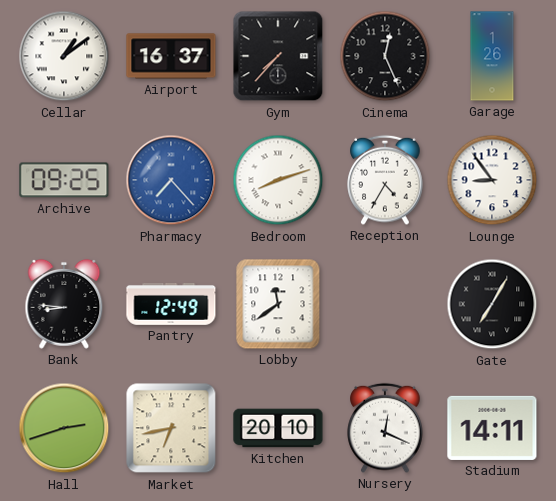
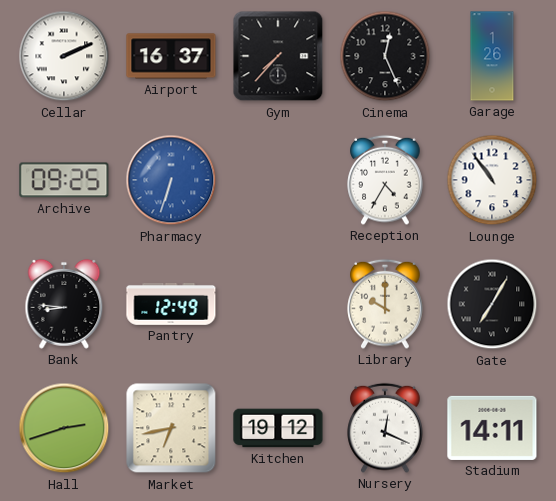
Cellar: 1:09 -> 2:11 (64, 56)
Pharmacy: 7:23 -> 6:33 (171, 180)
Bedroom: 8:12 -> none (278, 180)
Lounge: 8:54 -> 10:54 (492, 180)
Lobby: 11:39 -> none (278, 304)
Library: none -> 10:00 (385, 304)
Kitchen: 20:10 -> 19:12 (278, 428)
